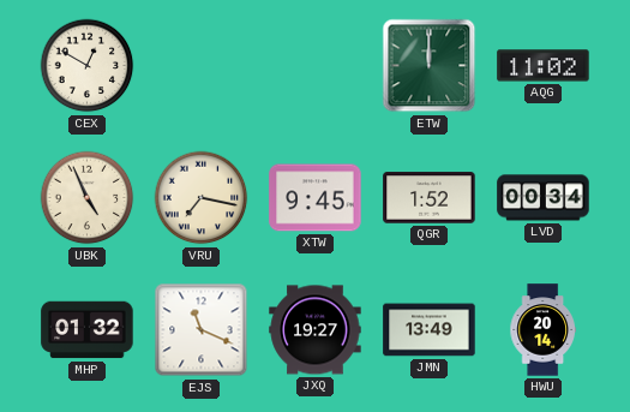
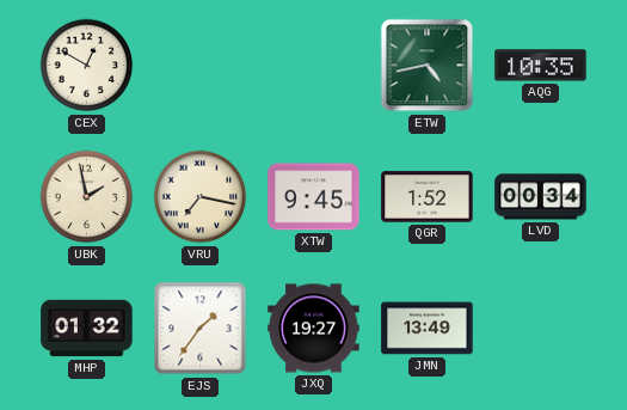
ETW: 12:00 -> 4:43 (428, 66)
AQG: 11:02 -> 10:35 (541, 66)
UBK: 4:56 -> 1:58 (87, 197)
EJS: 11:19 -> 1:36 (201, 329)
HWU: 20:14 -> none (542, 330)
